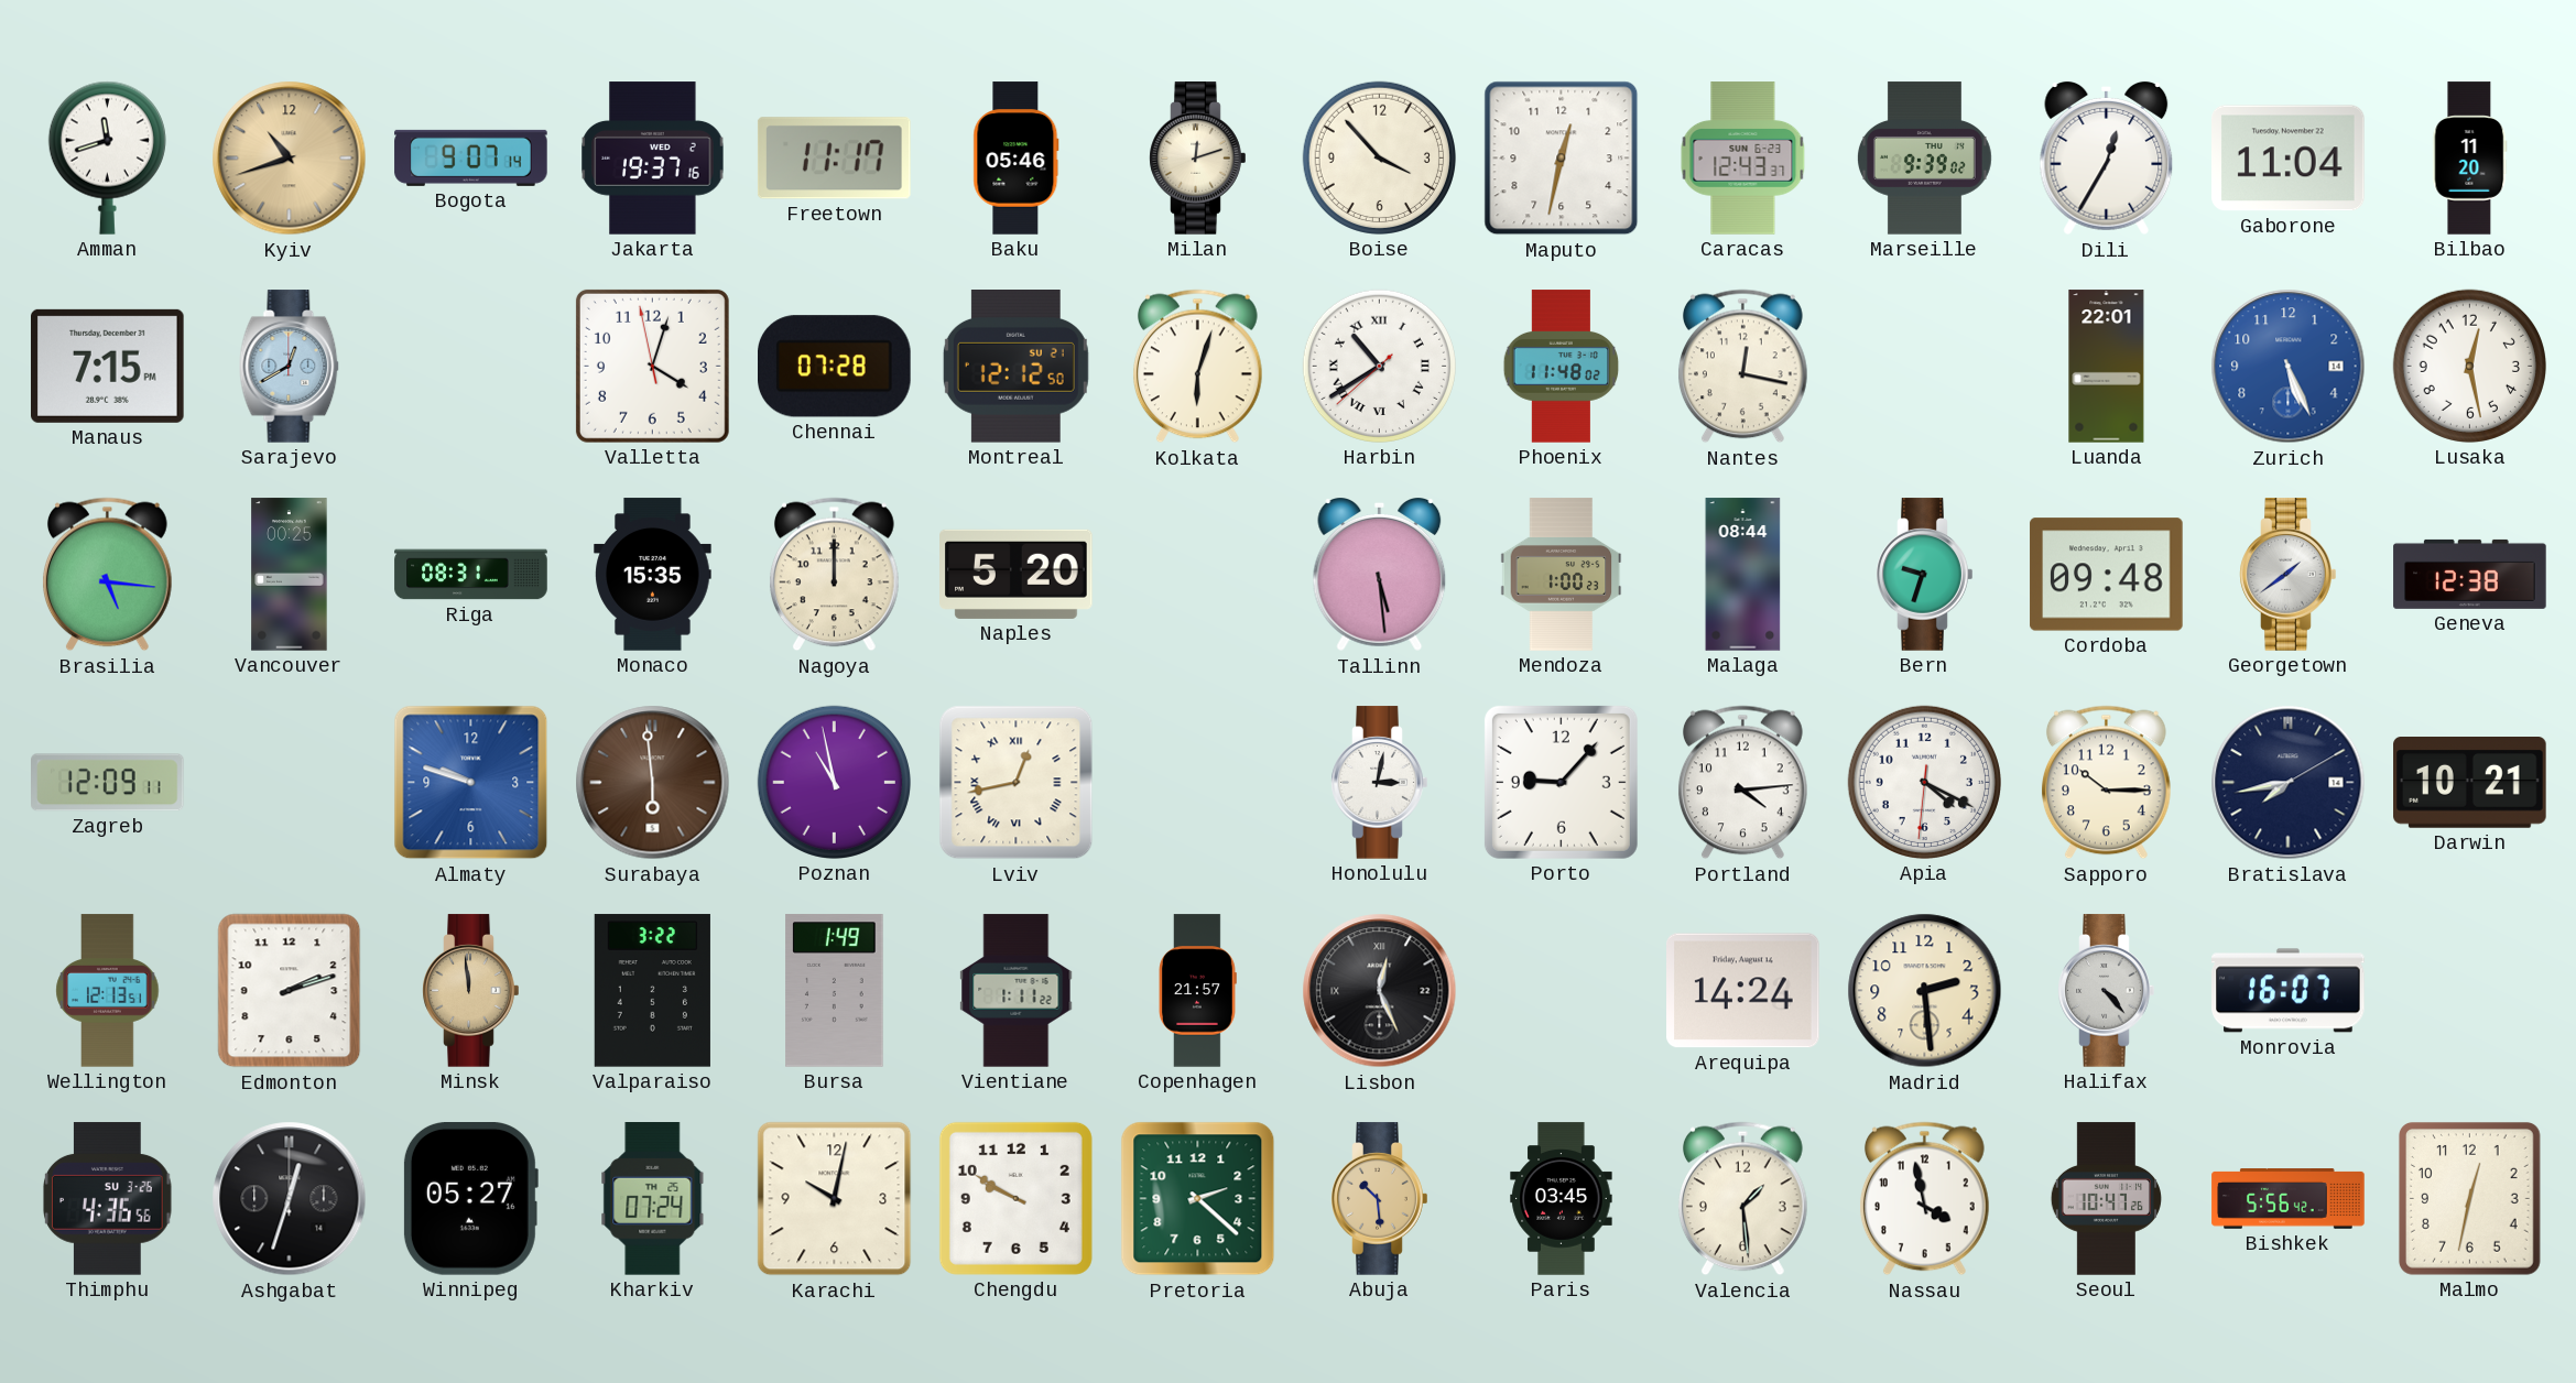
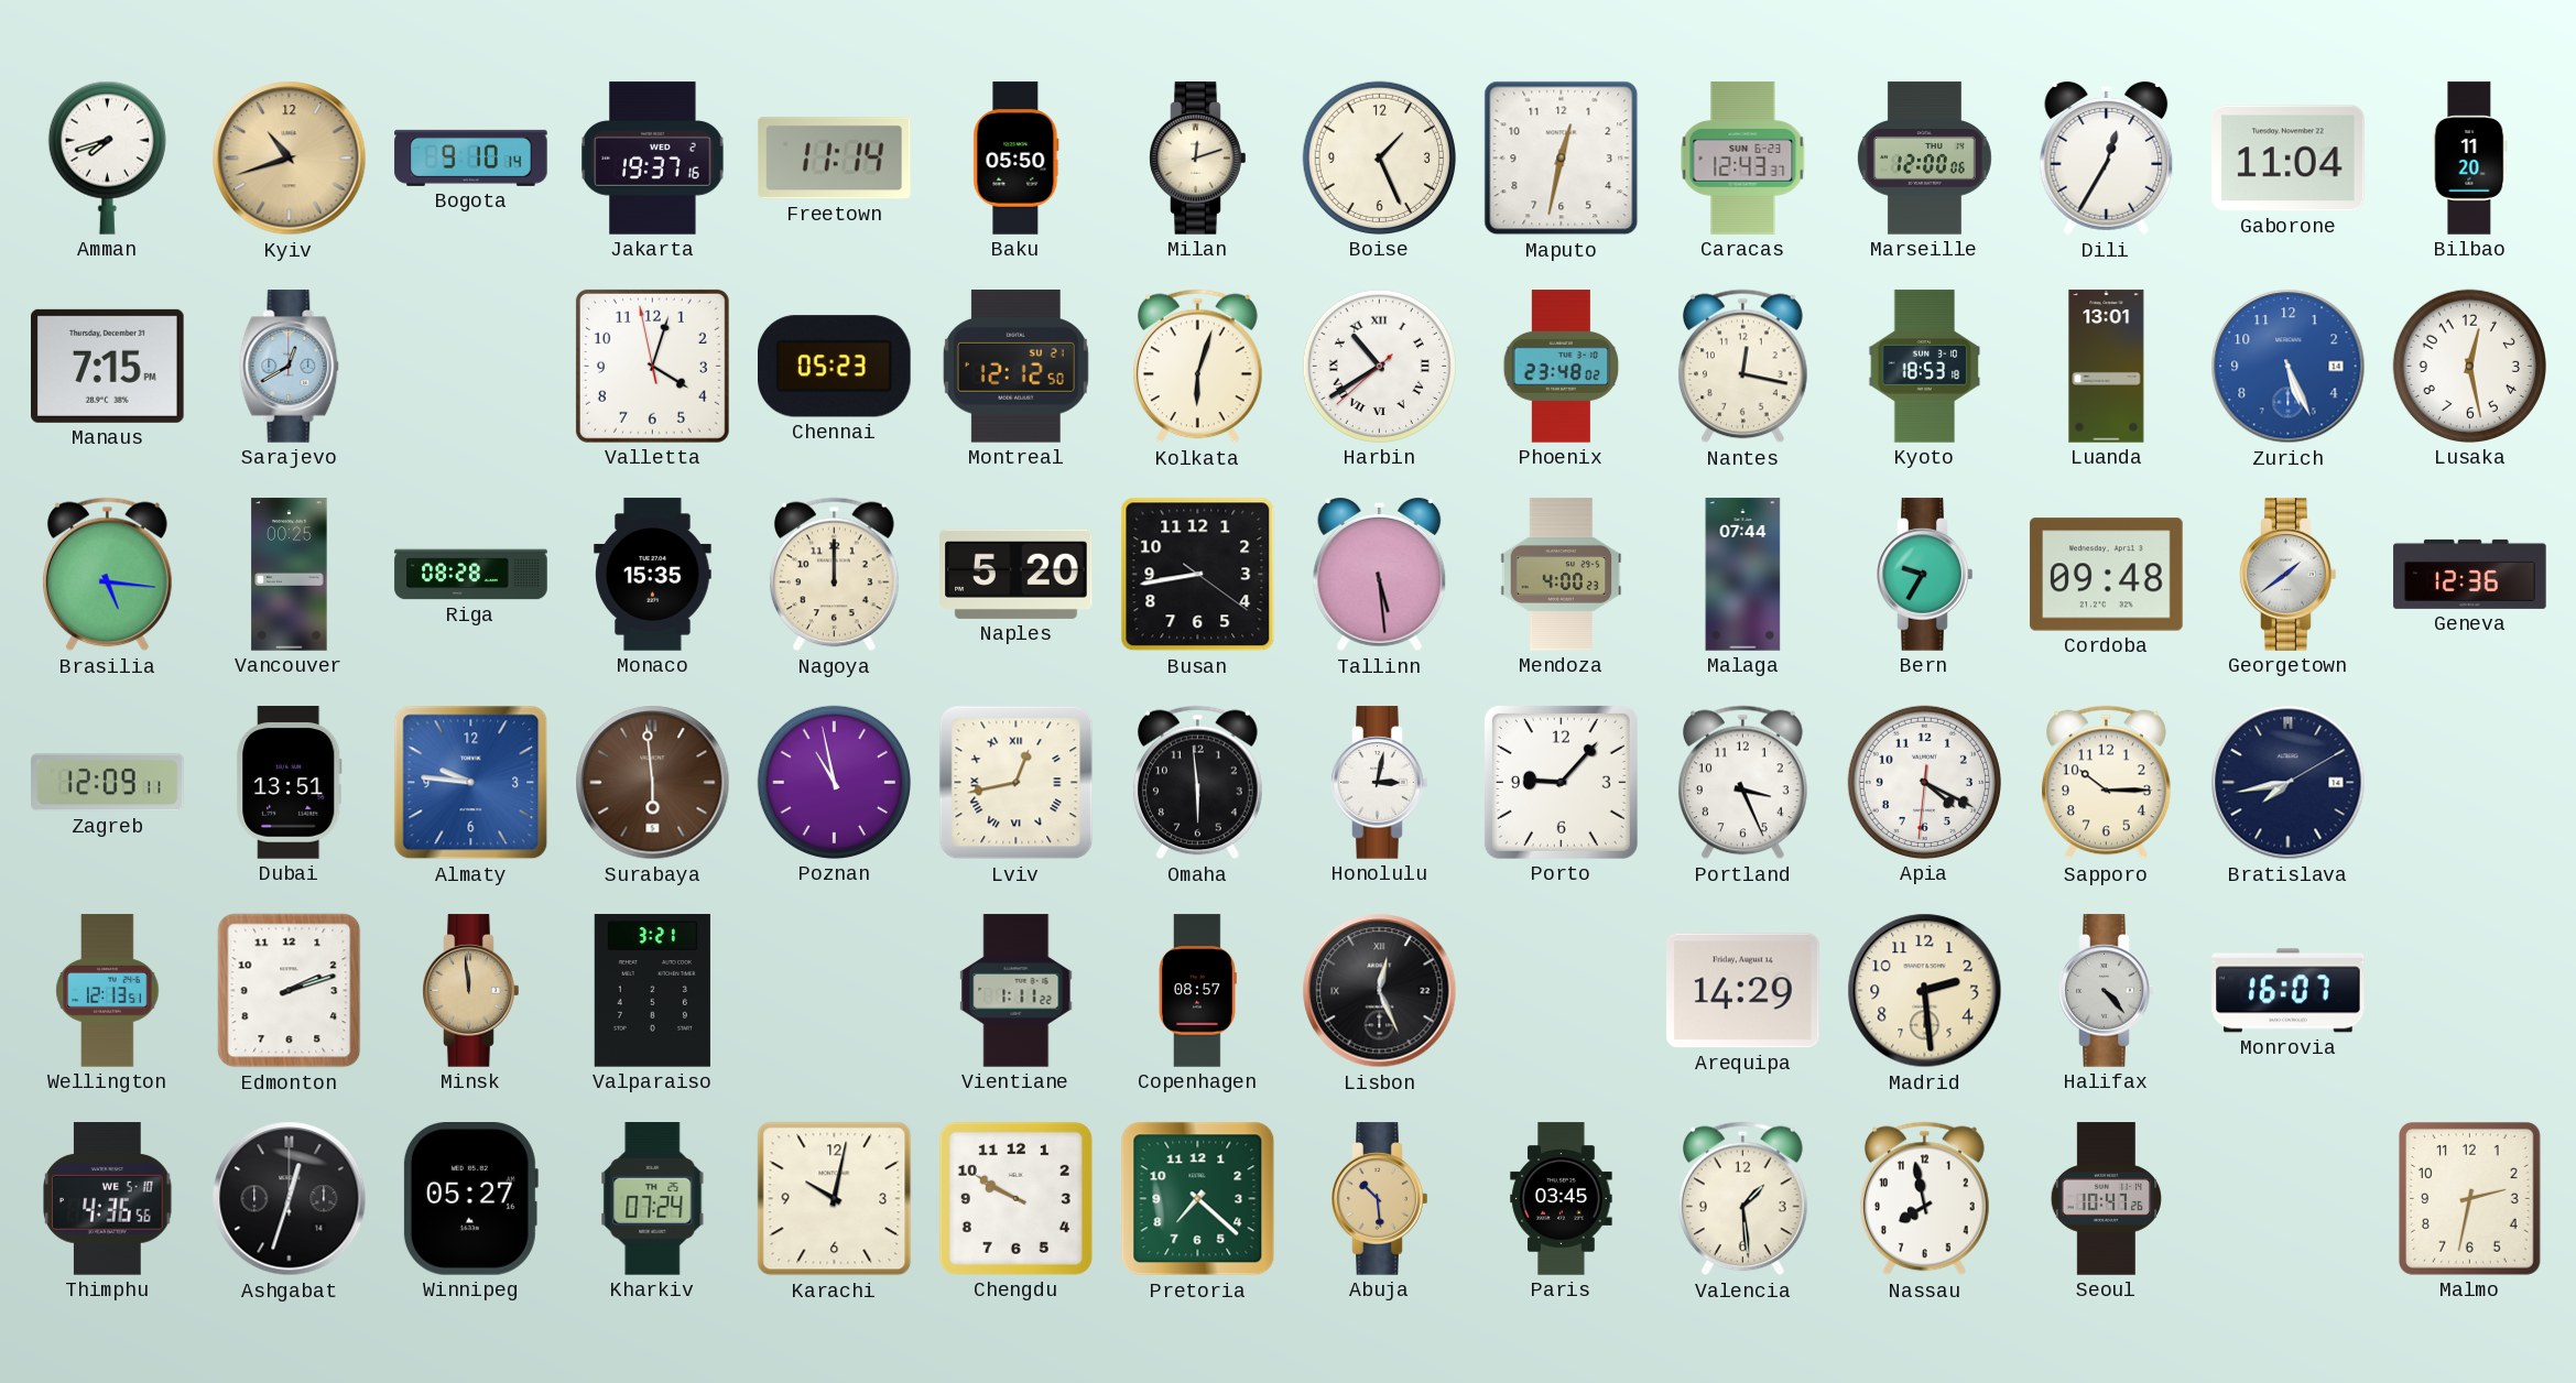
Amman: 11:42 -> 7:42 (107, 157)
Bogota: 9:07 -> 9:10 (471, 157)
Freetown: 11:17 -> 11:14 (834, 159)
Baku: 05:46 -> 05:50 (1017, 159)
Boise: 3:53 -> 1:26 (1379, 157)
Marseille: 9:39 -> 12:00 (1924, 159)
Chennai: 07:28 -> 05:23 (835, 367)
Phoenix: 11:48 -> 23:48 (1562, 367)
Kyoto: none -> 18:53 (1925, 367)
Luanda: 22:01 -> 13:01 (2107, 367)
Riga: 08:31 -> 08:28 (471, 575)
Busan: none -> 8:43 (1198, 575)
Mendoza: 1:00 -> 4:00 (1562, 575)
Malaga: 08:44 -> 07:44 (1743, 575)
Bern: 9:33 -> 9:35 (1925, 575)
Geneva: 12:38 -> 12:36 (2470, 574)
Dubai: none -> 13:51 (290, 783)
Almaty: 9:48 -> 9:46 (471, 783)
Omaha: none -> 5:59 (1197, 783)
Portland: 4:14 -> 3:26 (1742, 783)
Darwin: 10:21 -> none (2470, 783)
Valparaiso: 3:22 -> 3:21 (652, 991)
Bursa: 1:49 -> none (835, 991)
Copenhagen: 21:57 -> 08:57 (1197, 991)
Arequipa: 14:24 -> 14:29 (1743, 991)
Thimphu date: SU 3-26 -> WE 5-10 (108, 1199)
Pretoria: 2:22 -> 7:22 (1198, 1199)
Nassau: 3:58 -> 7:58 (1924, 1199)
Bishkek: 5:56 -> none (2289, 1199)
Malmo: 12:32 -> 2:32 (2469, 1199)
